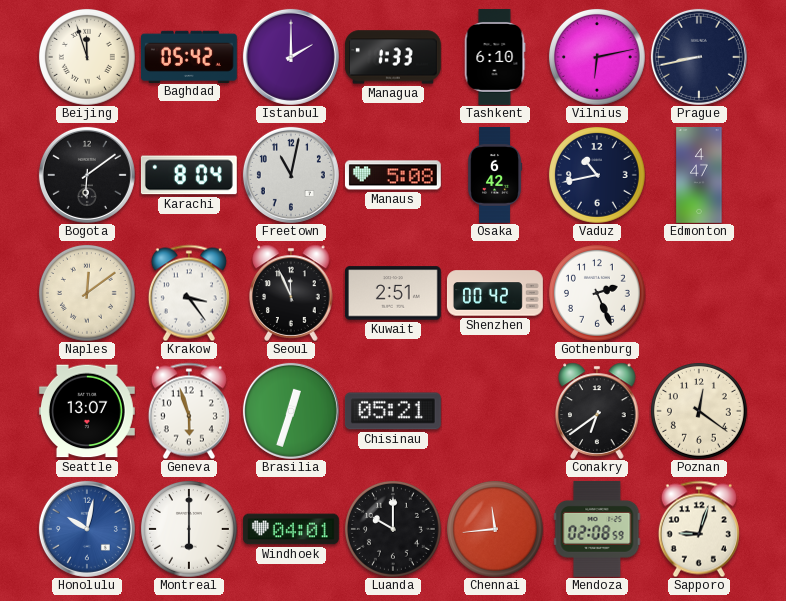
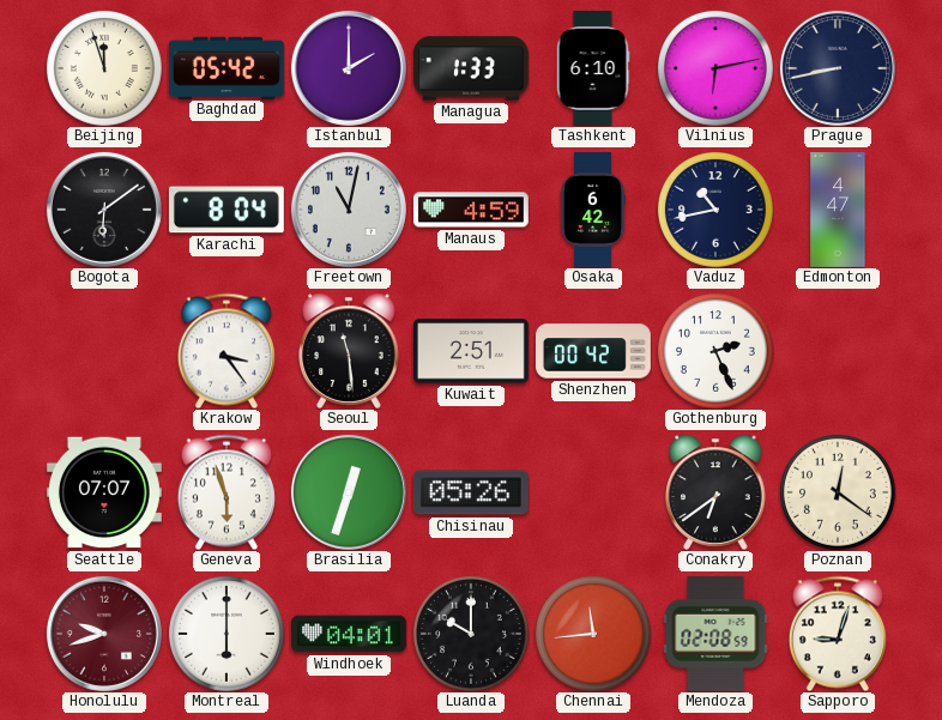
Manaus: 5:08 -> 4:59 (471, 210)
Naples: 12:09 -> none (87, 293)
Seoul: 11:56 -> 11:29 (349, 351)
Seattle: 13:07 -> 07:07 (104, 492)
Chisinau: 05:21 -> 05:26 (471, 492)
Honolulu: 10:02 -> 9:42 (104, 634)
Honolulu dial: blue -> burgundy (104, 634)
